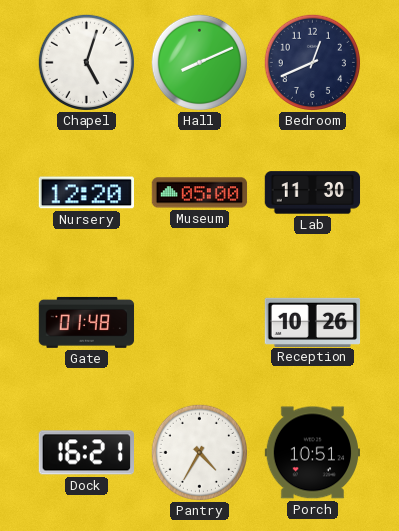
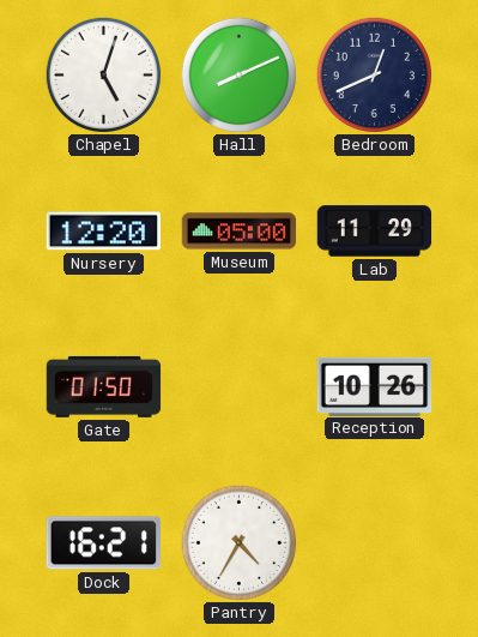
Lab: 11:30 -> 11:29 (375, 232)
Gate: 01:48 -> 01:50 (104, 386)
Porch: 10:51 -> none (313, 453)
